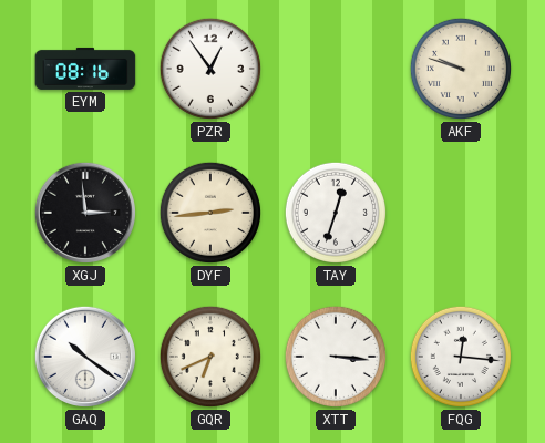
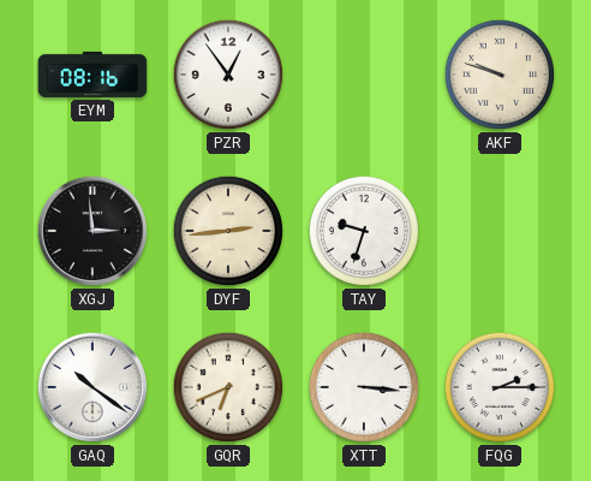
TAY: 12:33 -> 9:33 (364, 231)
FQG: 12:16 -> 2:15 (500, 387)
